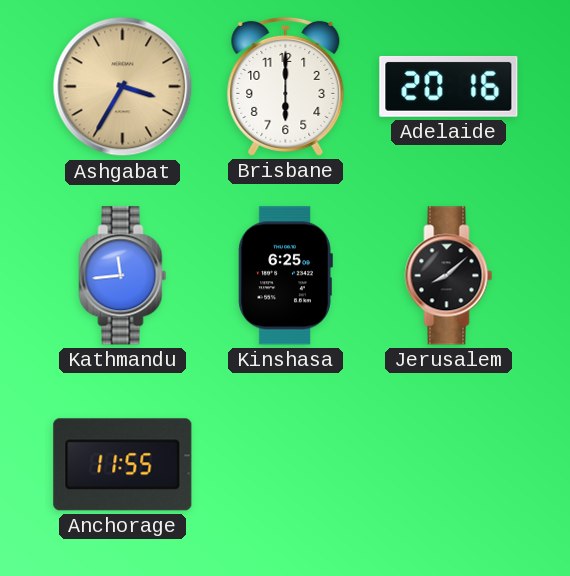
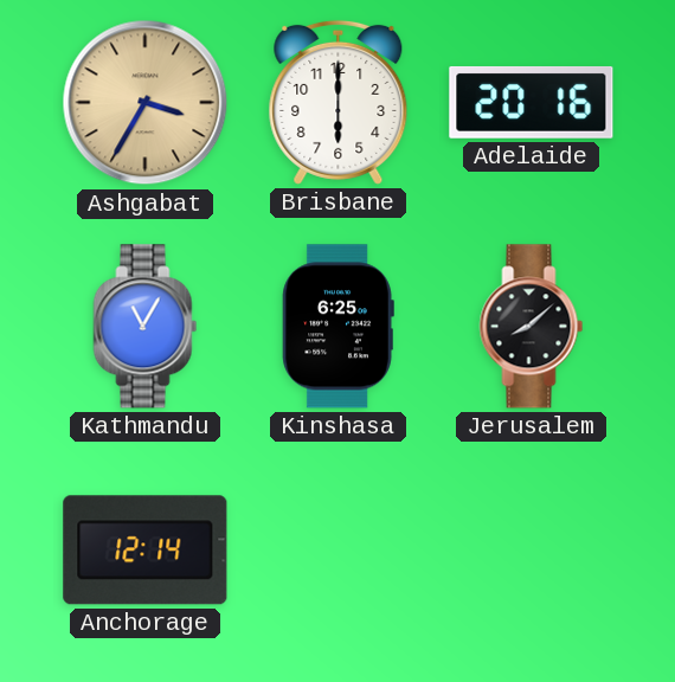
Kathmandu: 11:44 -> 11:05 (146, 327)
Anchorage: 11:55 -> 12:14 (146, 551)
